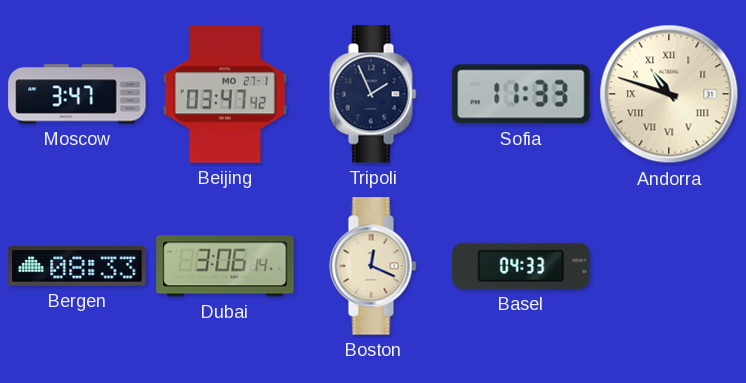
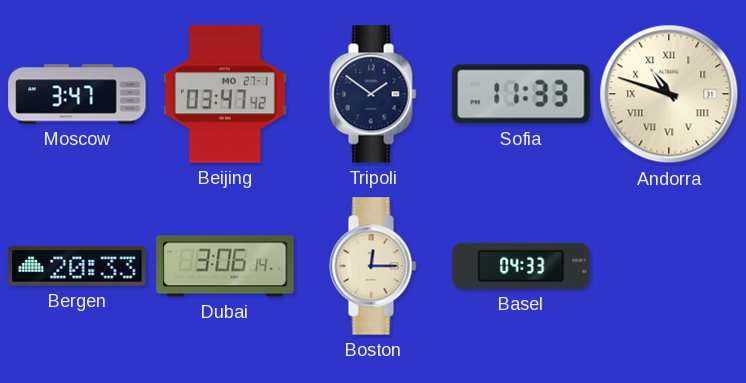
Tripoli: 1:56 -> 1:51 (373, 94)
Bergen: 08:33 -> 20:33 (77, 266)
Boston: 12:19 -> 12:15 (373, 266)
